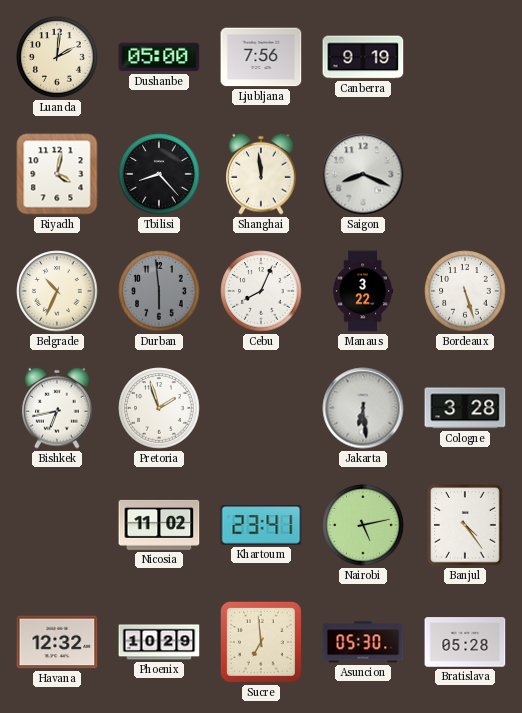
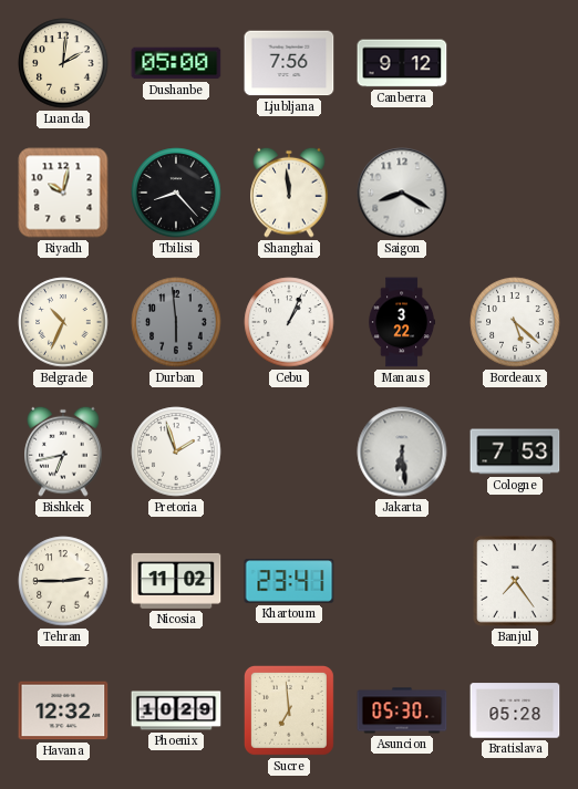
Canberra: 9:19 -> 9:12 (402, 63)
Riyadh: 4:02 -> 10:02 (63, 193)
Saigon: 8:19 -> 8:20 (402, 193)
Cebu: 8:04 -> 1:04 (289, 322)
Bordeaux: 5:27 -> 5:22 (515, 322)
Cologne: 3:28 -> 7:53 (515, 451)
Tehran: none -> 2:45 (63, 581)
Nairobi: 5:13 -> none (363, 525)
Banjul: 4:24 -> 7:24 (515, 581)
